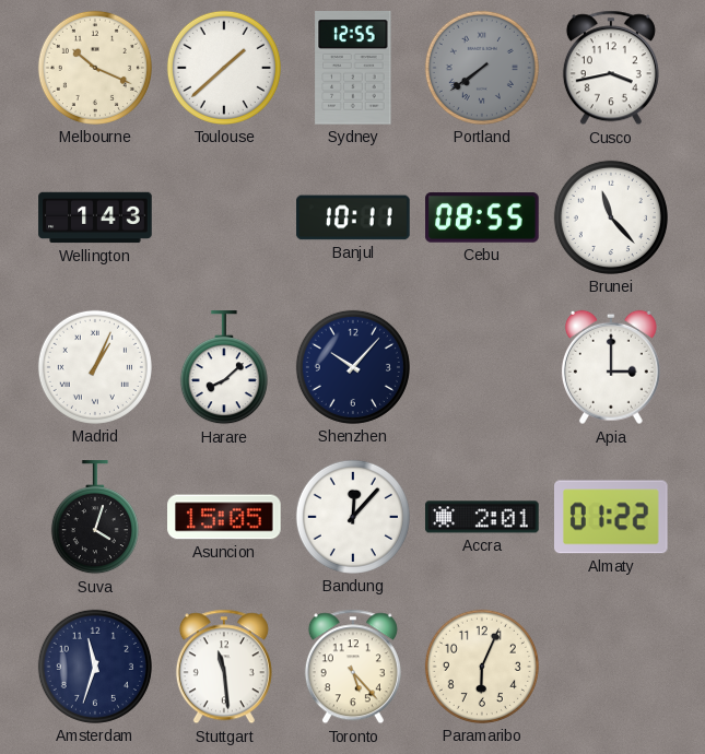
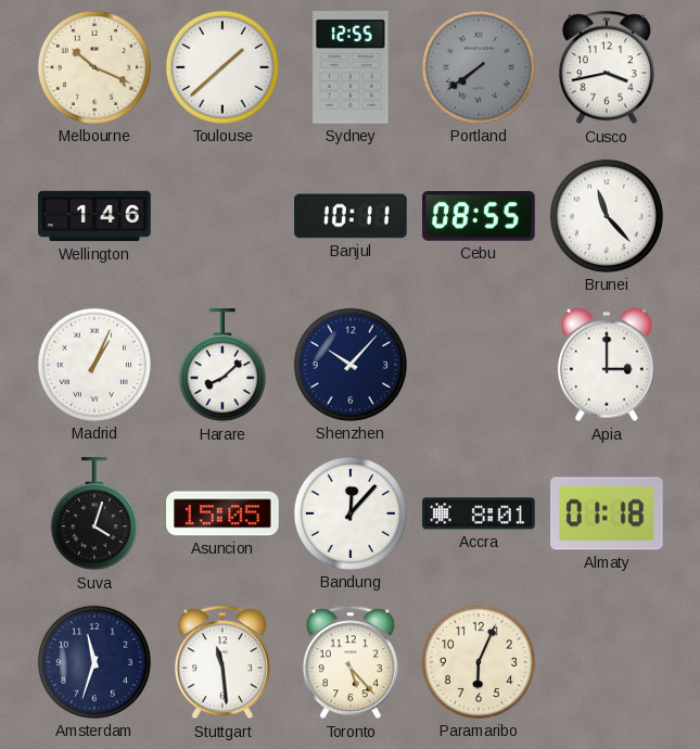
Wellington: 1:43 -> 1:46 (94, 216)
Accra: 2:01 -> 8:01 (479, 513)
Almaty: 01:22 -> 01:18 (608, 513)
